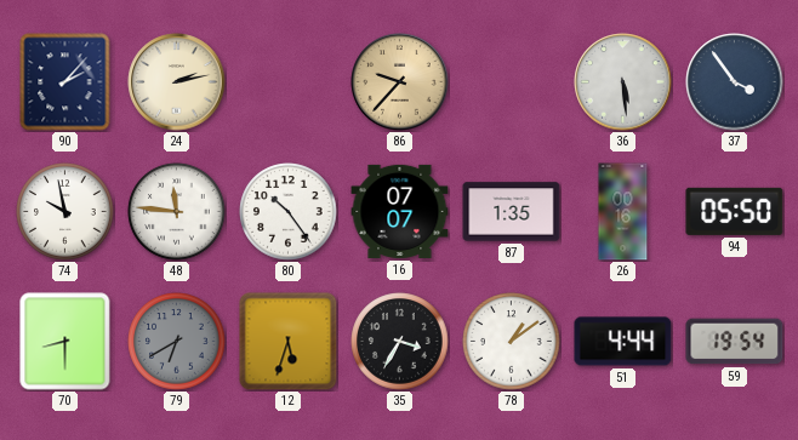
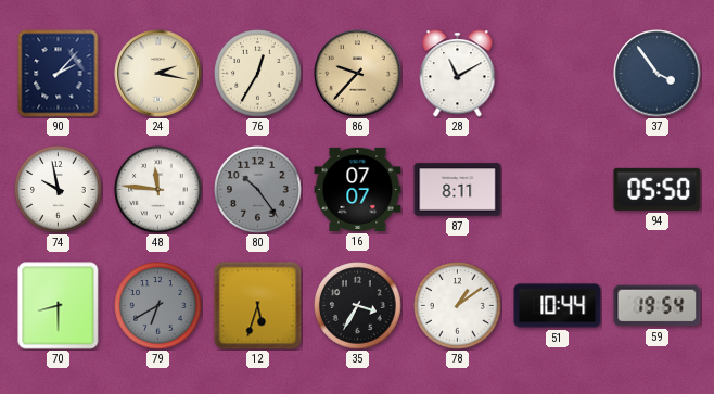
24: 2:13 -> 2:17 (158, 74)
76: none -> 12:35 (258, 74)
28: none -> 11:10 (458, 74)
36: 5:29 -> none (623, 82)
80 dial: white -> grey (258, 190)
87: 1:35 -> 8:11 (458, 190)
26: 00:16 -> none (623, 212)
51: 4:44 -> 10:44 (558, 306)
